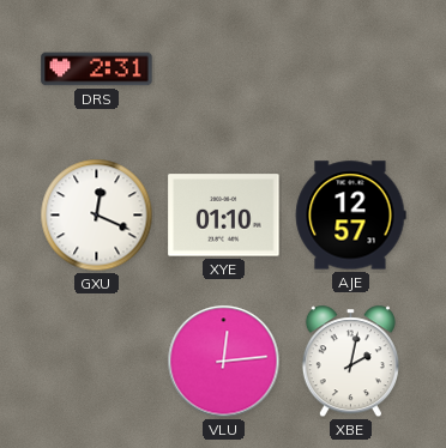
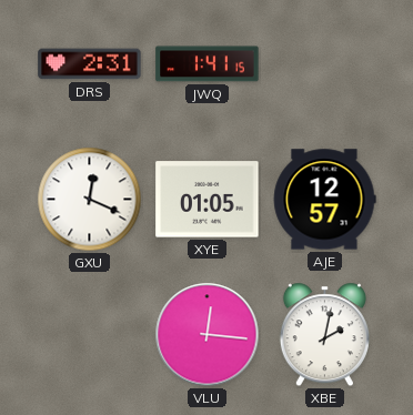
JWQ: none -> 1:41 (208, 64)
XYE: 01:10 -> 01:05 (208, 200)
VLU: 12:14 -> 12:16 (208, 335)
